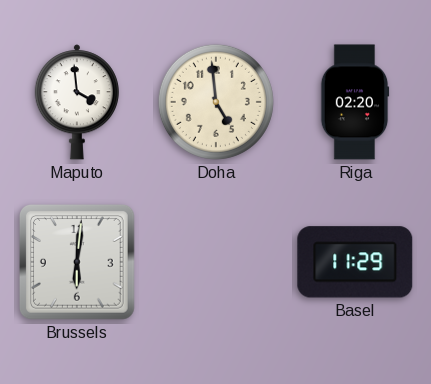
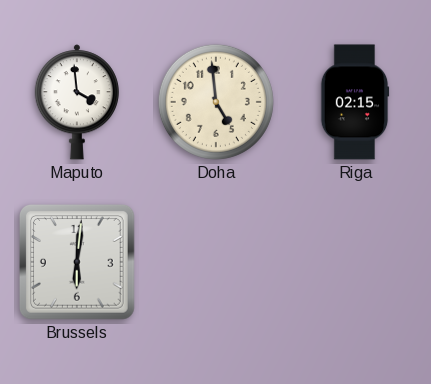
Riga: 02:20 -> 02:15 (355, 102)
Basel: 11:29 -> none (355, 262)
